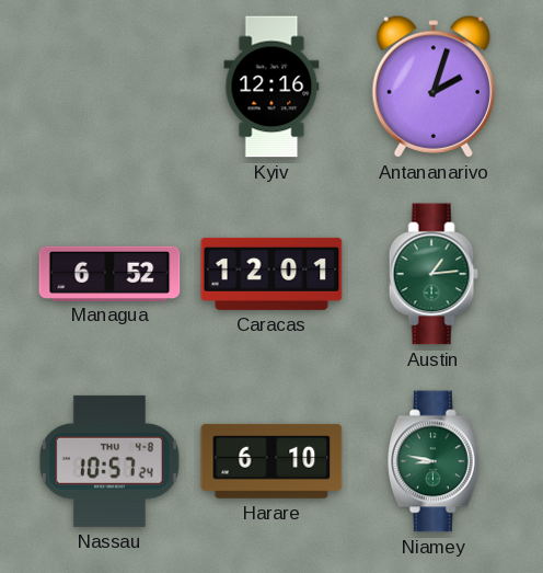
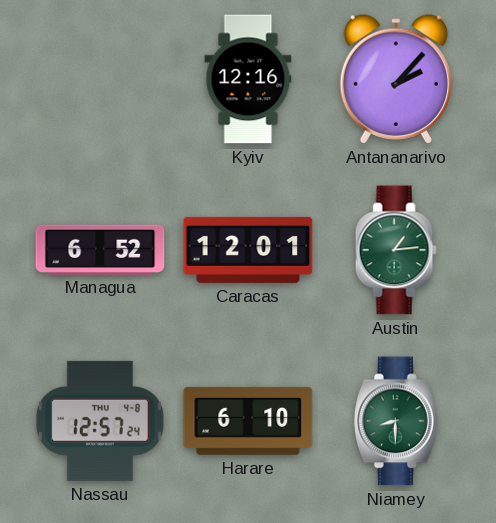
Antananarivo: 2:03 -> 2:07 (396, 79)
Nassau: 10:57 -> 12:57 (100, 421)
Niamey: 8:47 -> 8:30 (397, 421)
